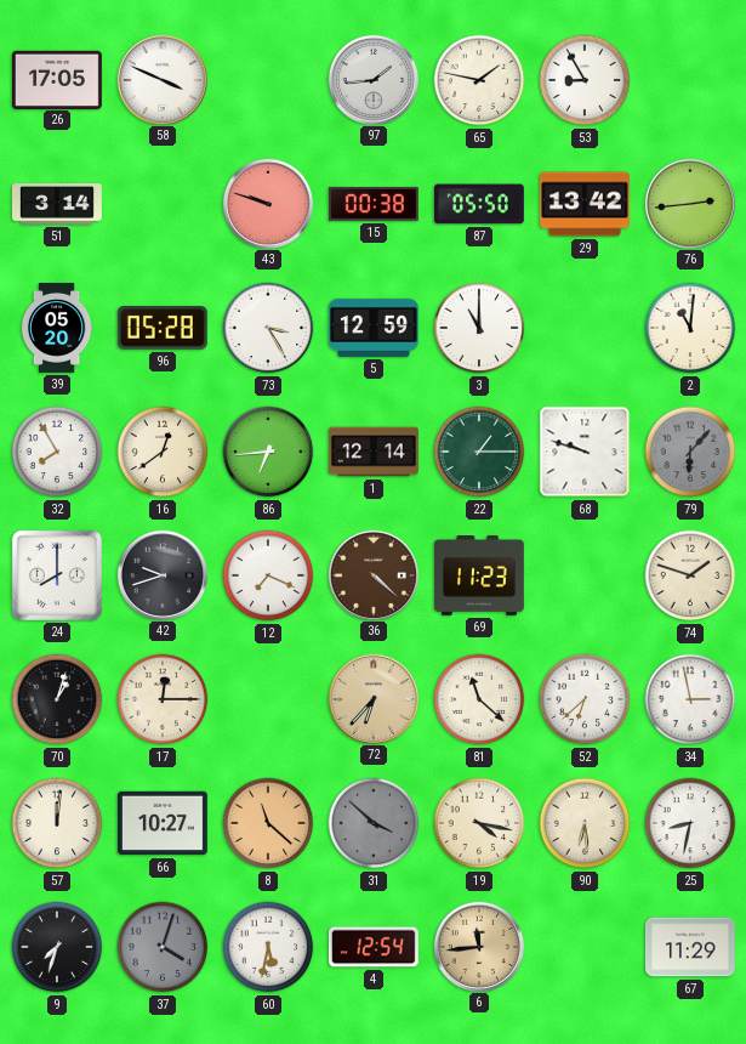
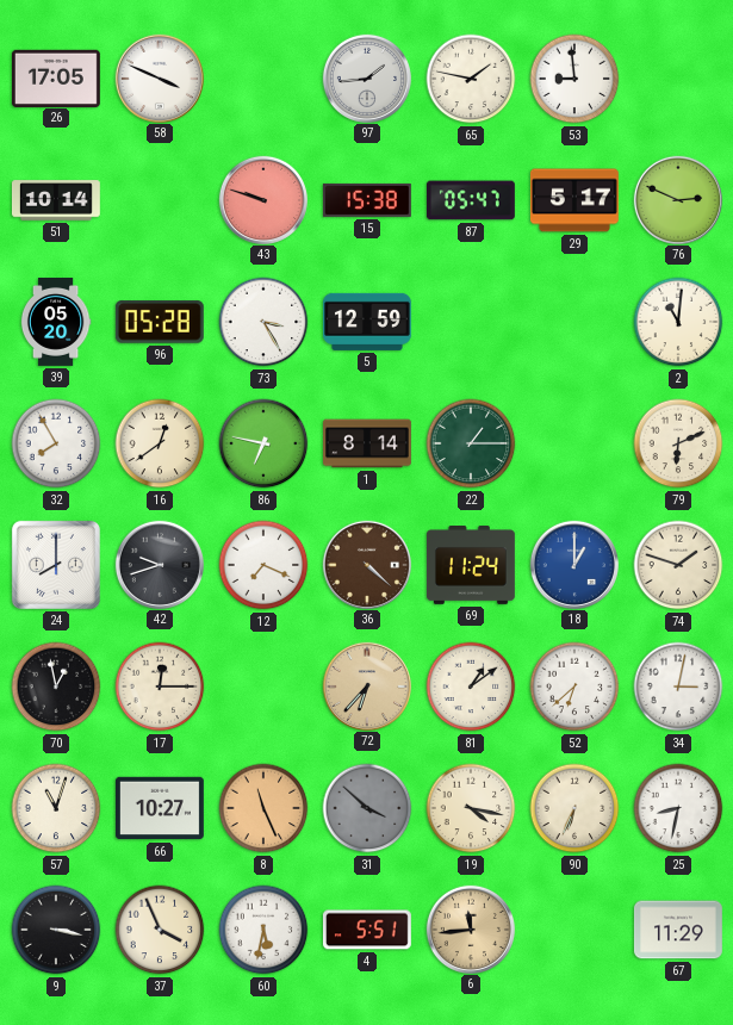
53: 8:55 -> 8:59 (574, 79)
51: 3:14 -> 10:14 (56, 200)
15: 00:38 -> 15:38 (367, 200)
87: 05:50 -> 05:47 (471, 200)
29: 13:42 -> 5:17 (574, 200)
76: 2:44 -> 2:49 (677, 199)
3: 11:00 -> none (479, 328)
86: 6:44 -> 6:47 (263, 443)
1: 12:14 -> 8:14 (368, 443)
68: 9:48 -> none (585, 452)
79: 6:07 -> 6:11 (678, 443)
79 dial: grey -> cream (678, 443)
69: 11:23 -> 11:24 (471, 566)
18: none -> 1:00 (573, 564)
70: 1:03 -> 12:58 (56, 687)
81: 11:22 -> 1:09 (471, 687)
34: 2:58 -> 3:02 (678, 687)
57: 12:01 -> 11:03 (56, 808)
8: 11:22 -> 11:26 (263, 808)
90: 6:29 -> 6:34 (574, 808)
9: 7:33 -> 3:17 (56, 930)
37: 4:03 -> 3:56 (160, 930)
37 dial: grey -> cream (160, 930)
4: 12:54 -> 5:51 (367, 930)
